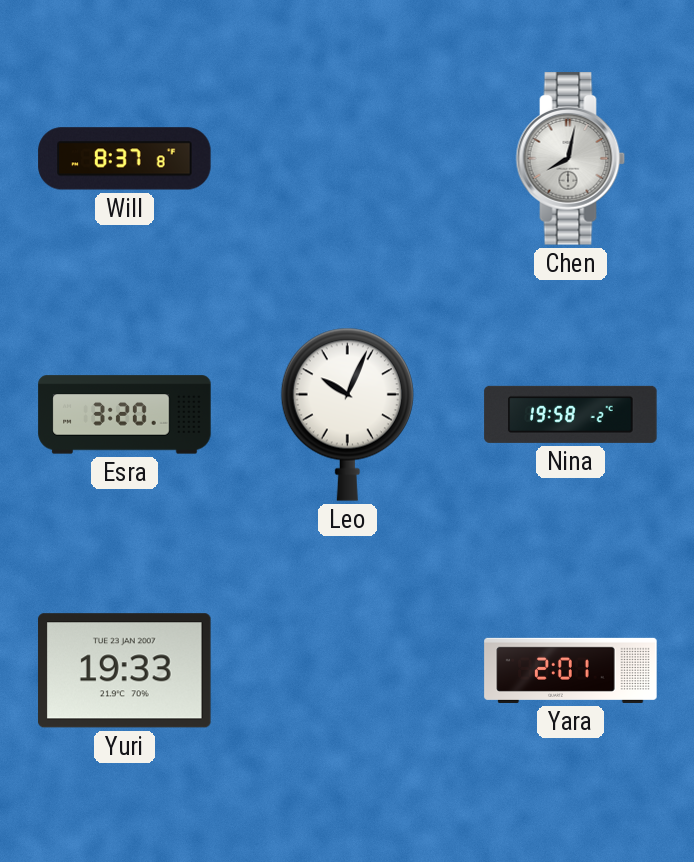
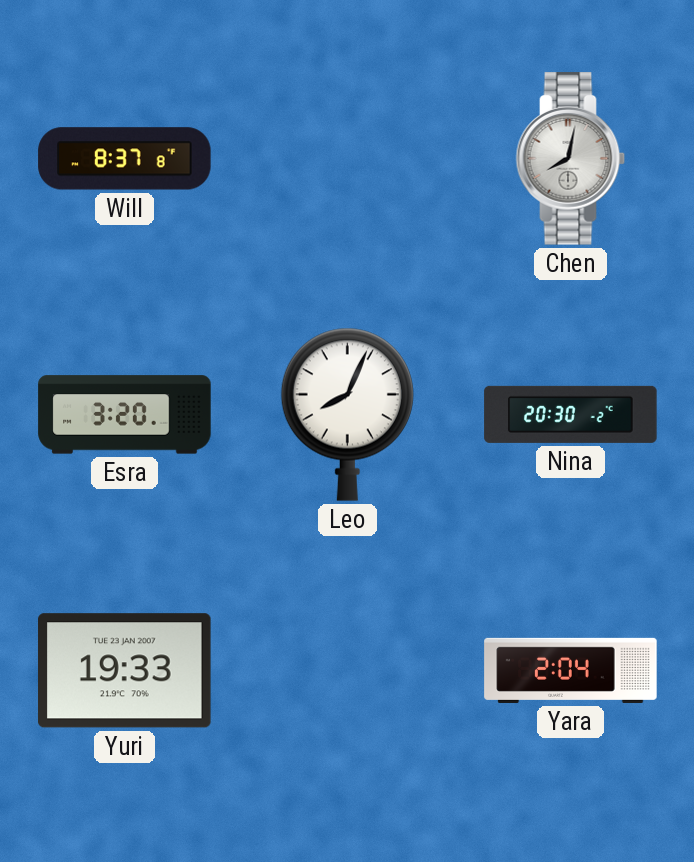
Leo: 10:04 -> 8:04 (347, 414)
Nina: 19:58 -> 20:30 (571, 414)
Yara: 2:01 -> 2:04 (571, 670)
